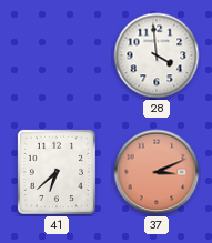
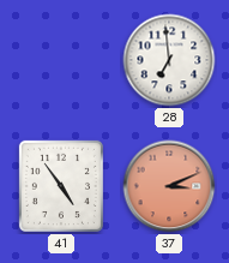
28: 3:59 -> 6:59 (169, 60)
41: 6:38 -> 4:54 (61, 186)
